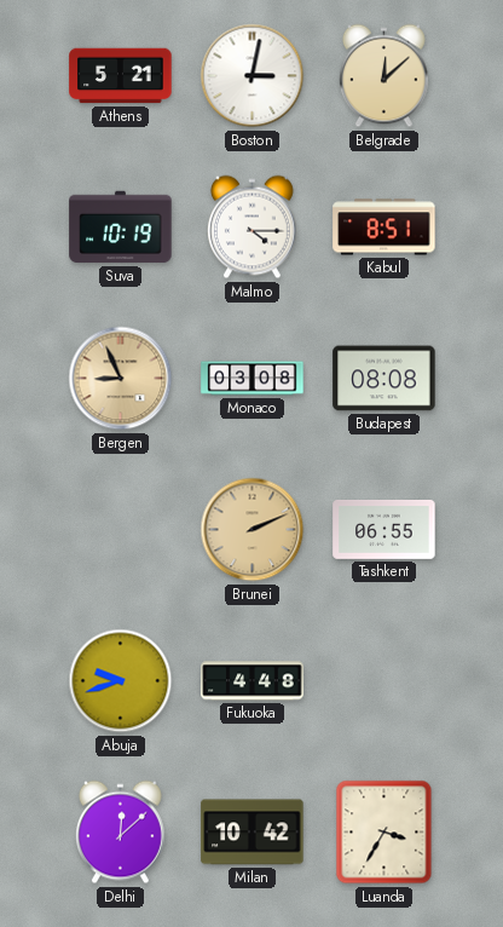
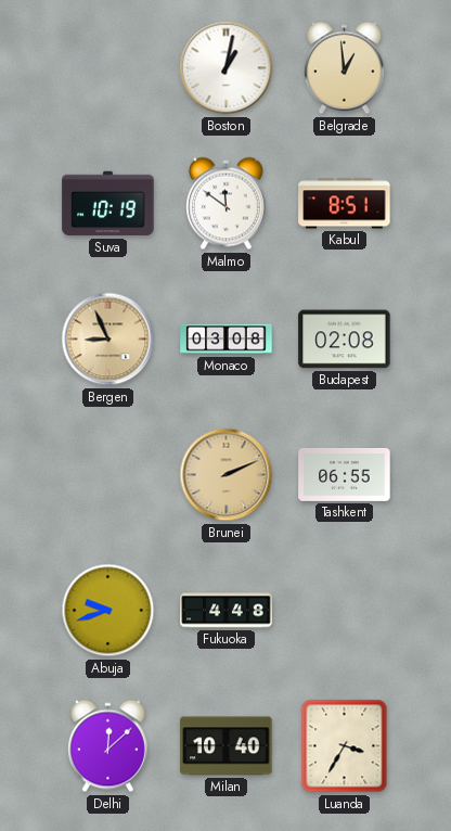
Athens: 5:21 -> none (121, 76)
Boston: 3:02 -> 1:02 (227, 68)
Belgrade: 12:08 -> 12:59 (345, 68)
Malmo: 4:15 -> 11:51 (227, 204)
Budapest: 08:08 -> 02:08 (345, 340)
Milan: 10:42 -> 10:40 (227, 746)
